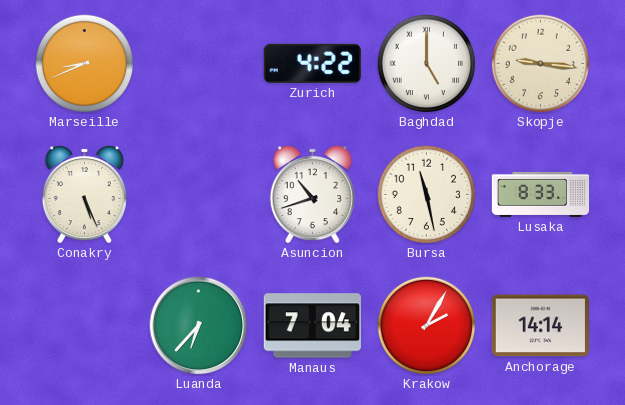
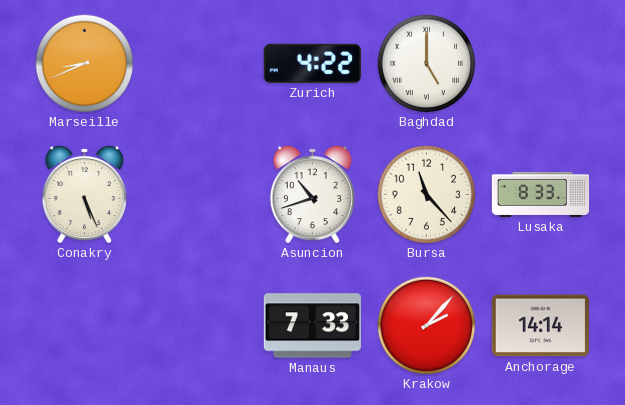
Skopje: 9:16 -> none (541, 64)
Bursa: 11:28 -> 11:23 (427, 195)
Luanda: 6:37 -> none (199, 326)
Manaus: 7:04 -> 7:33 (312, 326)
Krakow: 2:05 -> 2:07 (427, 326)
